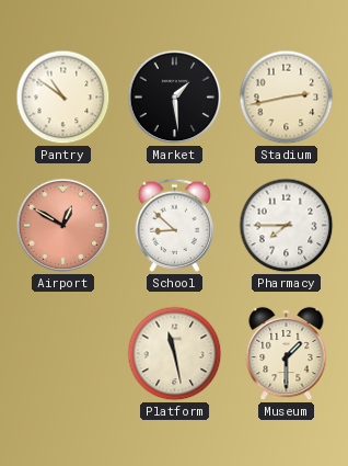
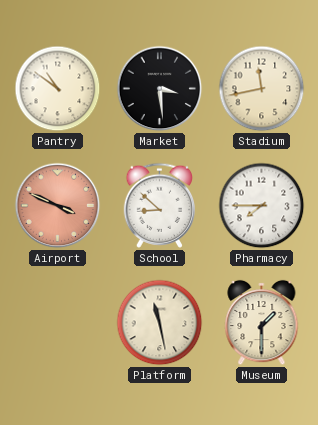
Market: 1:29 -> 3:29 (160, 89)
Stadium: 2:43 -> 11:43 (262, 89)
Airport: 12:50 -> 3:49 (58, 206)
